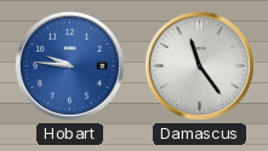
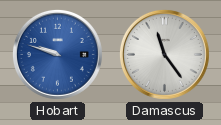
Hobart: 9:46 -> 9:48 (57, 54)
